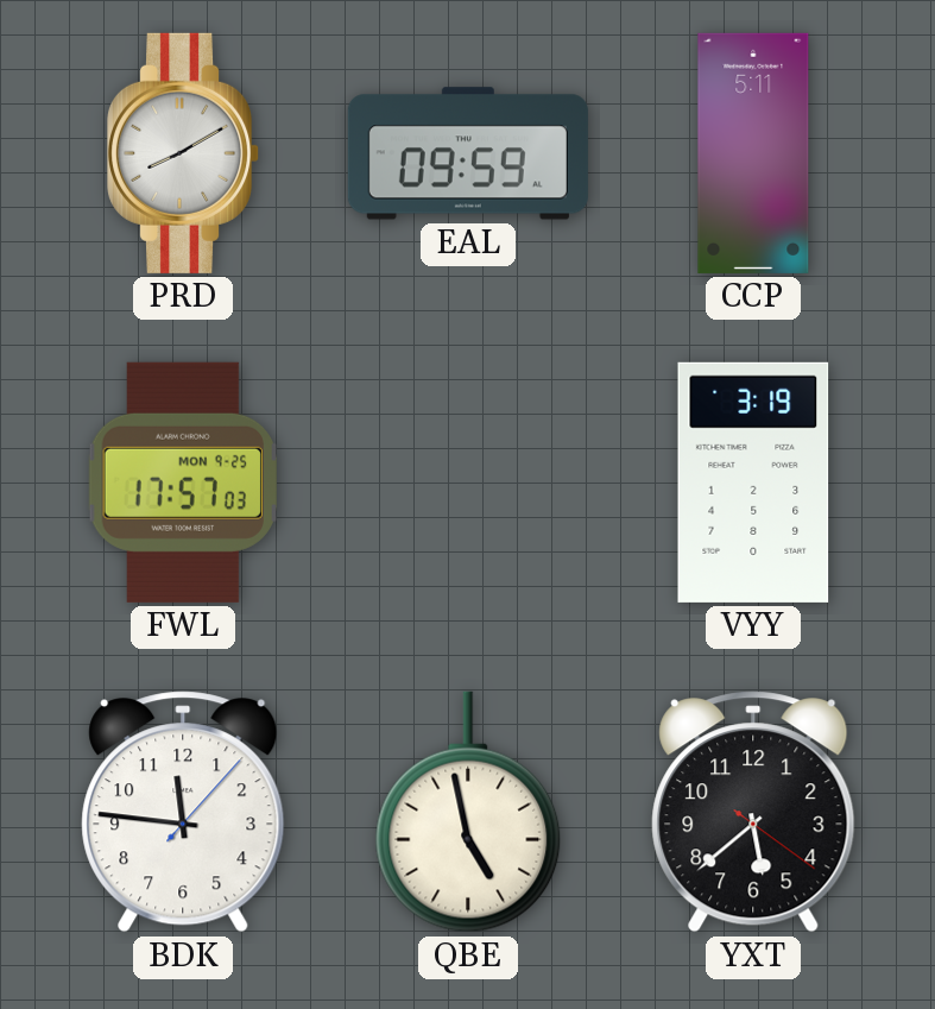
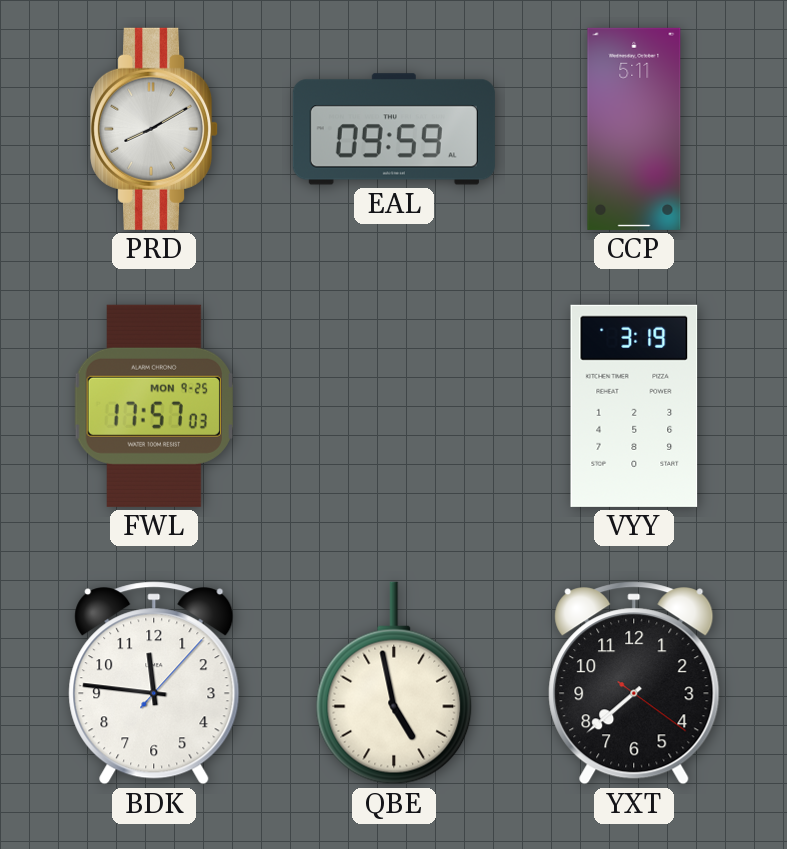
YXT: 5:38 -> 7:38 (634, 683)
